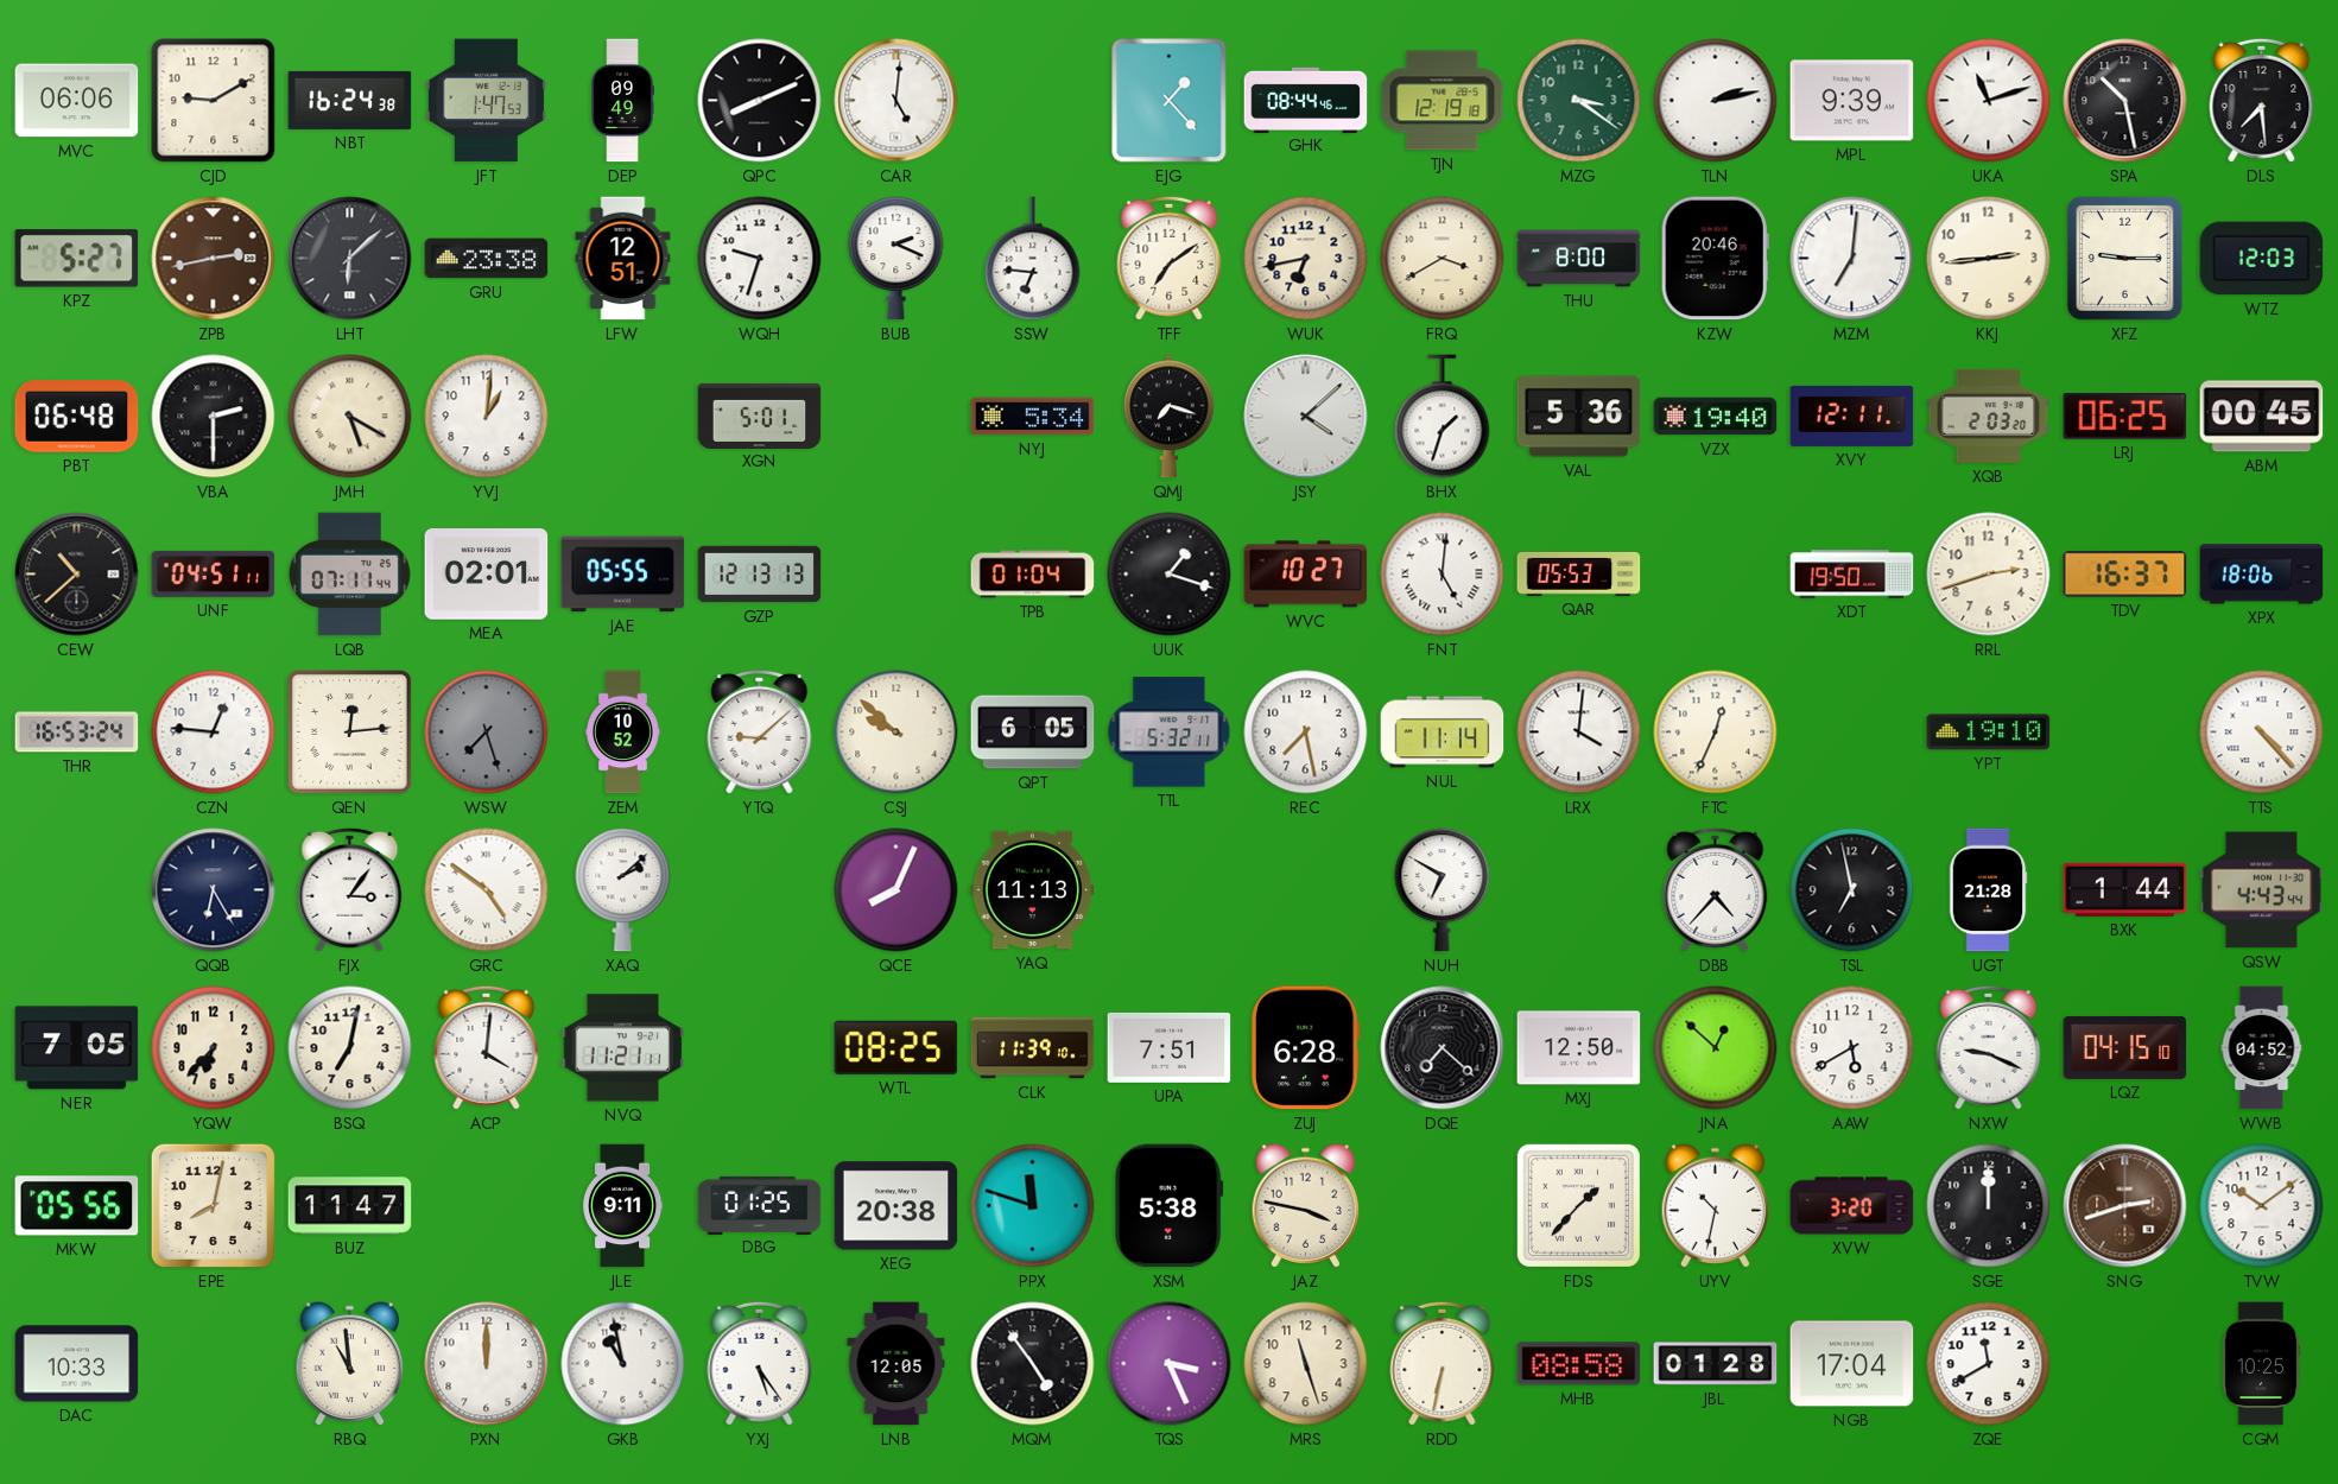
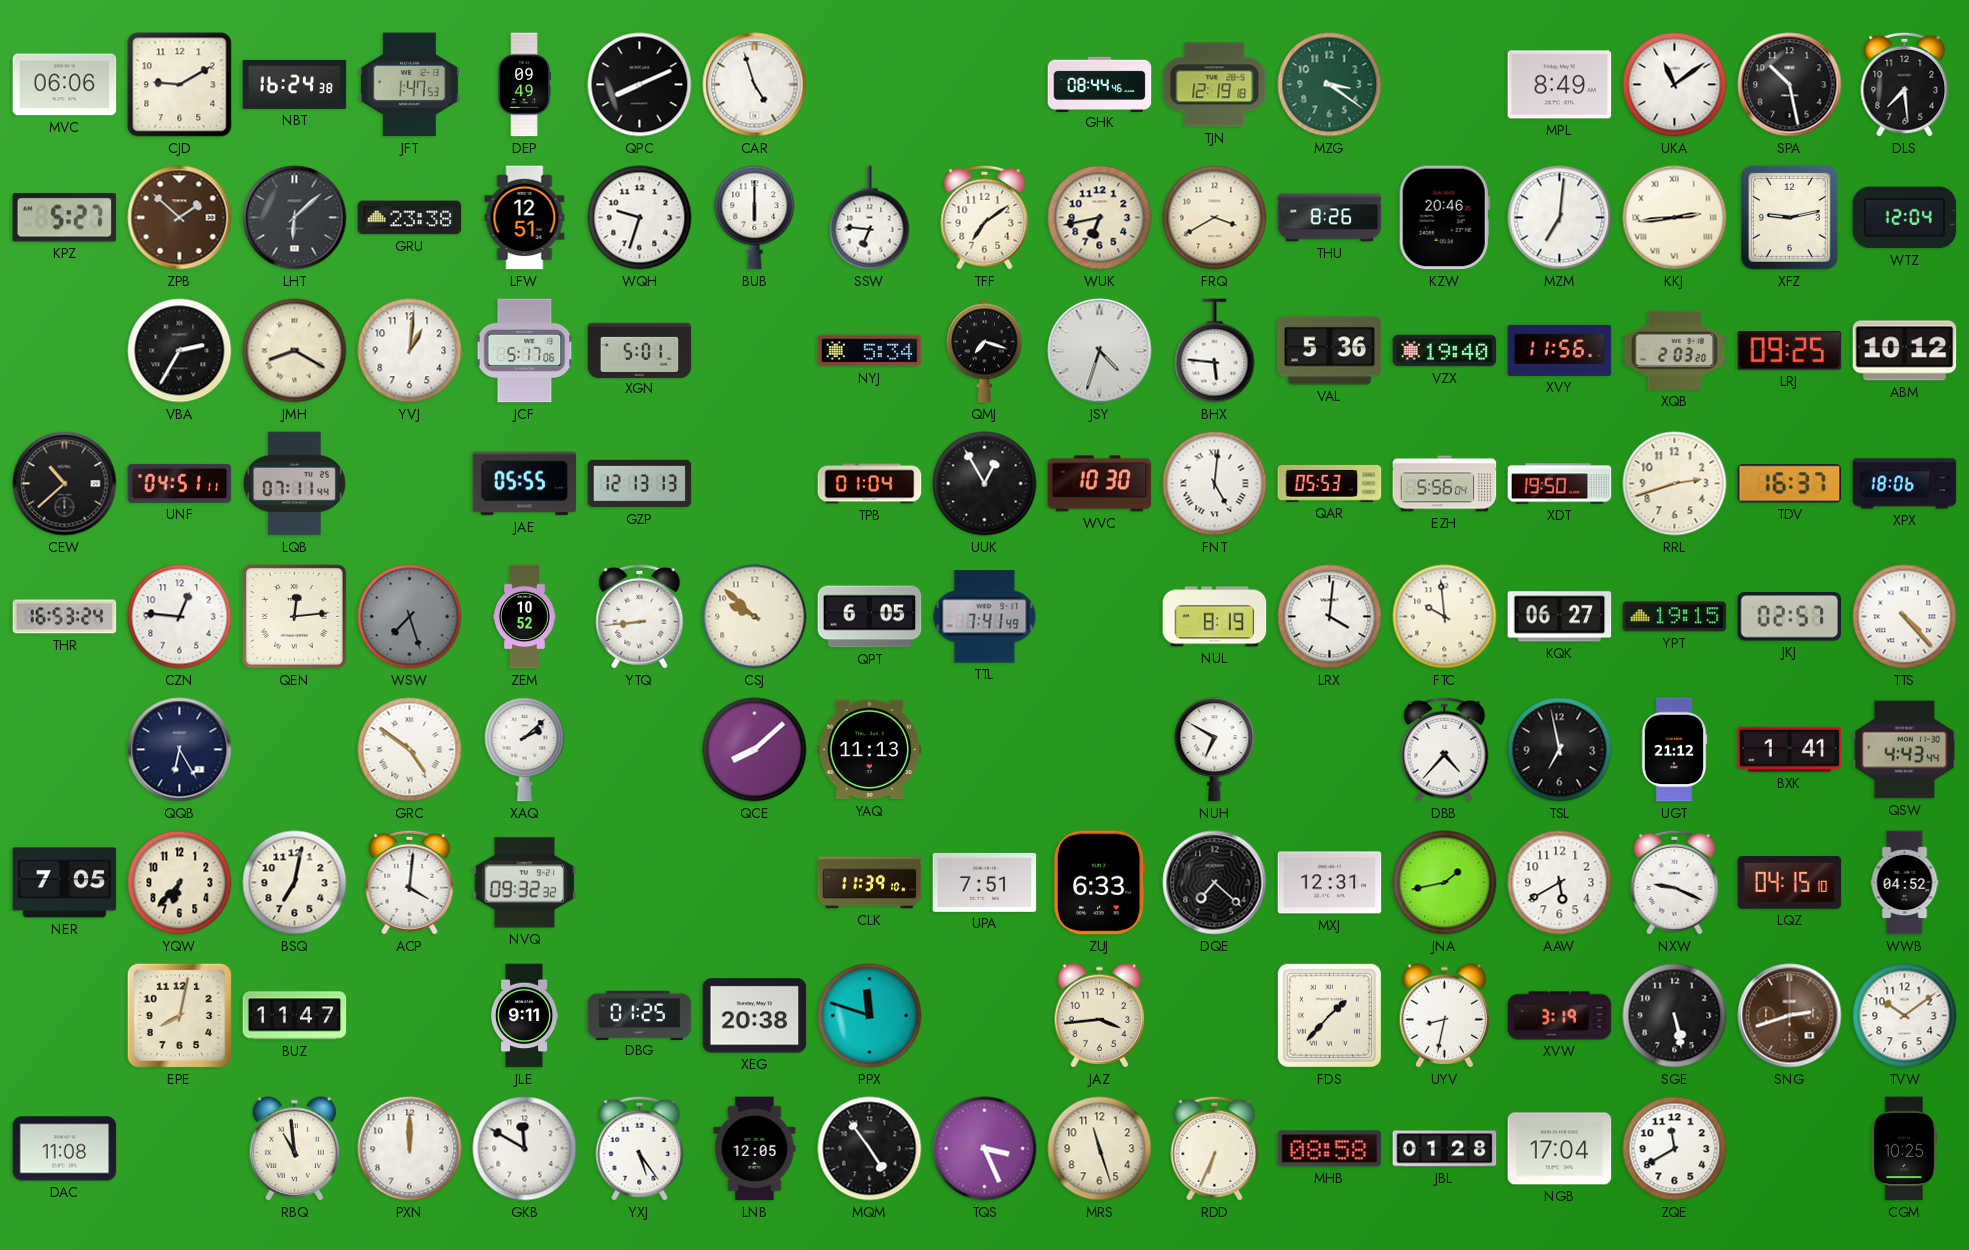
CAR: 5:01 -> 4:57 (755, 85)
EJG: 1:23 -> none (1170, 101)
TLN: 2:13 -> none (1716, 101)
MPL: 9:39 -> 8:49 (1560, 85)
UKA: 11:12 -> 11:09 (1675, 85)
ZPB: 2:43 -> 1:52 (180, 218)
BUB: 2:19 -> 6:00 (755, 218)
THU: 8:00 -> 8:26 (1330, 218)
KKJ numerals: Arabic -> Roman (1675, 218)
XFZ: 9:15 -> 9:13 (1789, 217)
WTZ: 12:03 -> 12:04 (1905, 218)
PBT: 06:48 -> none (77, 417)
VBA: 2:30 -> 2:35 (180, 351)
JMH: 5:20 -> 8:20 (295, 351)
JCF: none -> 5:17 (525, 351)
JSY: 4:08 -> 4:33 (1100, 351)
BHX: 1:33 -> 5:46 (1215, 351)
XVY: 12:11 -> 11:56 (1560, 350)
LRJ: 06:25 -> 09:25 (1790, 351)
ABM: 00:45 -> 10:12 (1905, 351)
MEA: 02:01 -> none (487, 575)
UUK: 1:18 -> 12:55 (985, 484)
WVC: 10:27 -> 10:30 (1100, 484)
EZH: none -> 5:56 (1445, 484)
YTQ: 9:08 -> 8:44 (640, 616)
TTL: 5:32 -> 7:41 (985, 617)
REC: 7:28 -> none (1306, 733)
NUL: 11:14 -> 8:19 (1215, 617)
FTC: 12:34 -> 9:59 (1445, 617)
KQK: none -> 06:27 (1560, 617)
YPT: 19:10 -> 19:15 (1675, 617)
JKJ: none -> 02:57 (1790, 617)
FJX: 3:06 -> none (350, 889)
QCE: 8:04 -> 8:08 (755, 750)
UGT: 21:28 -> 21:12 (1674, 750)
BXK: 1:44 -> 1:41 (1790, 749)
NVQ: 11:21 -> 09:32 (525, 883)
WTL: 08:25 -> none (896, 1047)
ZUJ: 6:28 -> 6:33 (1100, 883)
MXJ: 12:50 -> 12:31 (1330, 883)
JNA: 12:52 -> 1:43 (1445, 883)
MKW: 05:56 -> none (77, 1206)
XSM: 5:38 -> none (1170, 1206)
JAZ: 3:47 -> 3:44 (1100, 1016)
UYV: 10:32 -> 8:32 (1445, 1016)
XVW: 3:20 -> 3:19 (1560, 1016)
SGE: 12:00 -> 5:28 (1675, 1016)
DAC: 10:33 -> 11:08 (65, 1149)
GKB: 10:58 -> 11:50 (525, 1149)
RDD: 6:32 -> 6:34 (1215, 1148)
